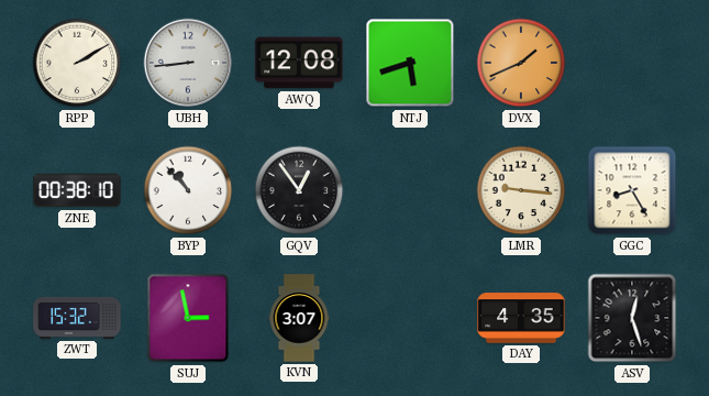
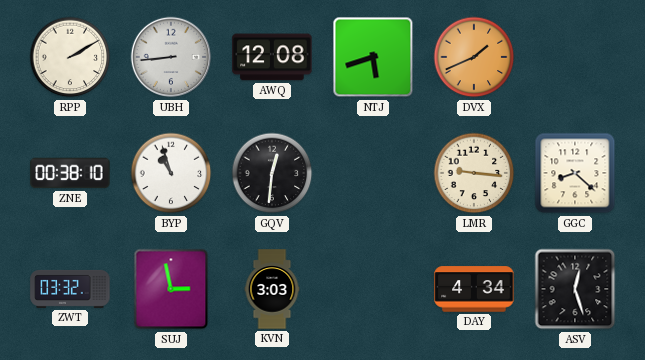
BYP: 10:53 -> 10:57 (171, 173)
GQV: 12:54 -> 12:31 (272, 173)
GGC: 8:25 -> 8:22 (575, 173)
ZWT: 15:32 -> 03:32 (70, 289)
KVN: 3:07 -> 3:03 (272, 289)
DAY: 4:35 -> 4:34 (474, 289)
